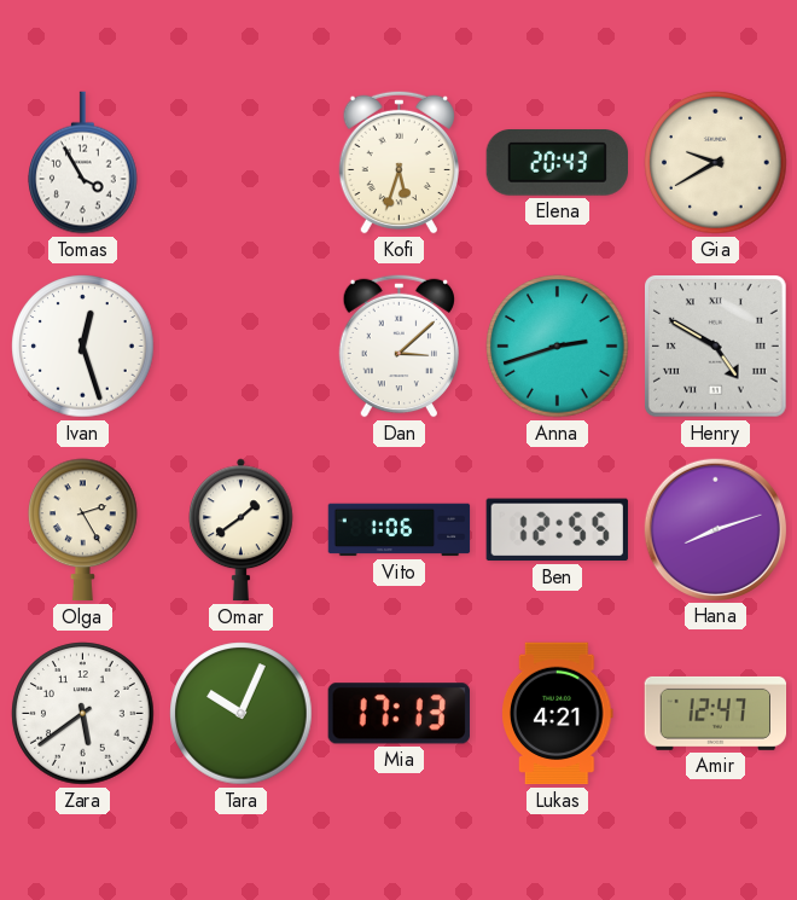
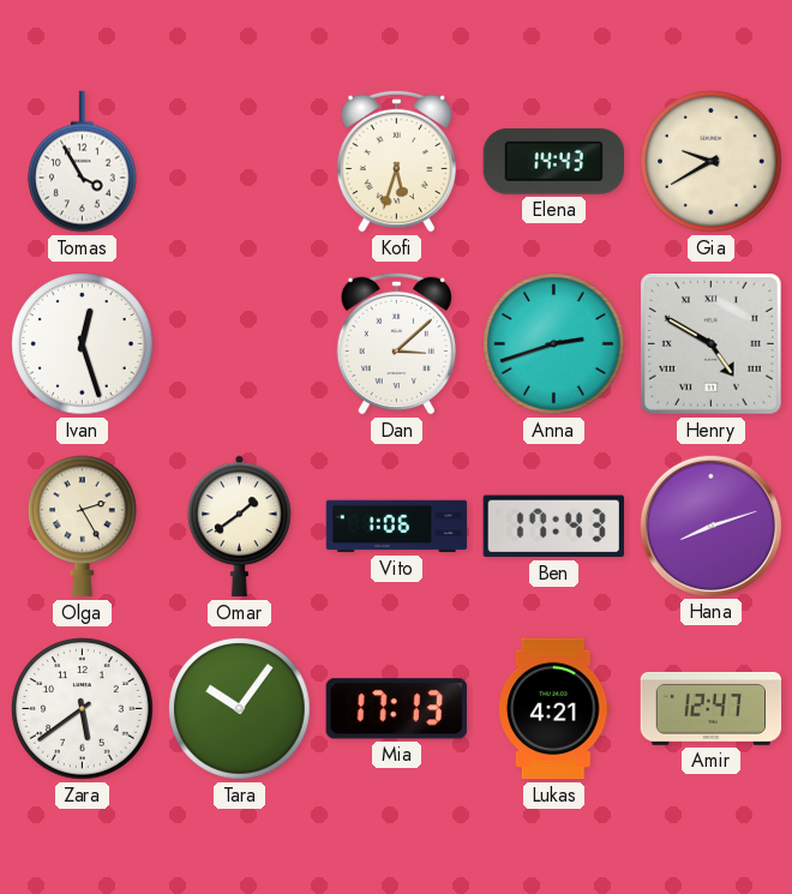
Elena: 20:43 -> 14:43 (554, 162)
Ben: 12:55 -> 17:43 (553, 527)
Tara: 10:04 -> 10:06 (240, 709)
